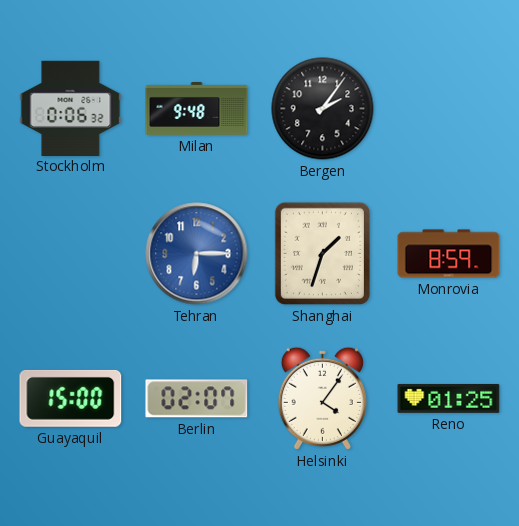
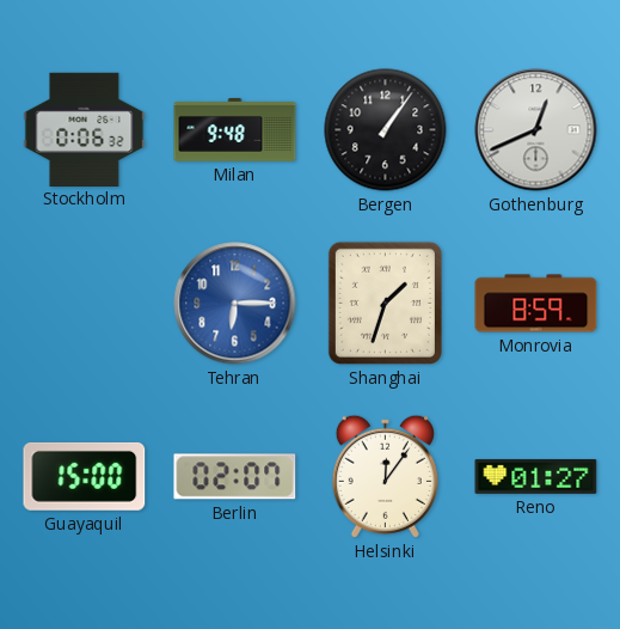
Bergen: 2:06 -> 1:06 (386, 130)
Gothenburg: none -> 12:41 (536, 130)
Helsinki: 4:06 -> 12:06 (385, 476)
Reno: 01:25 -> 01:27 (536, 476)
